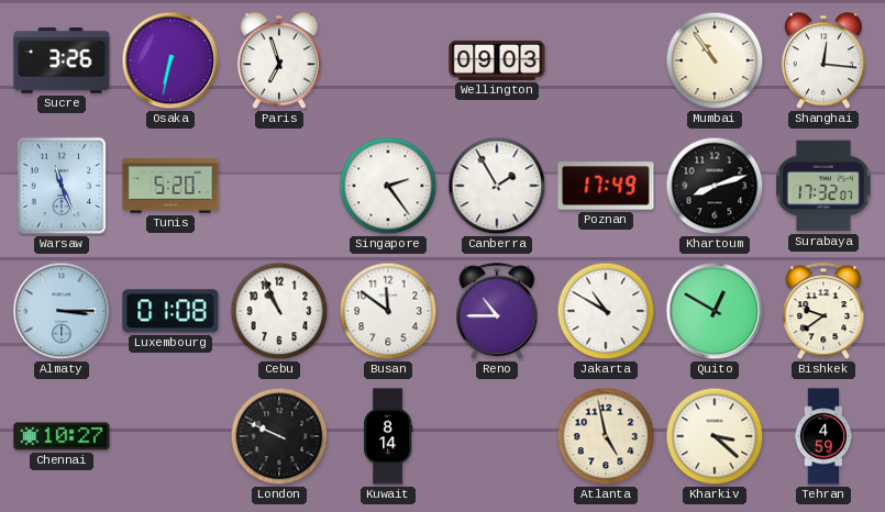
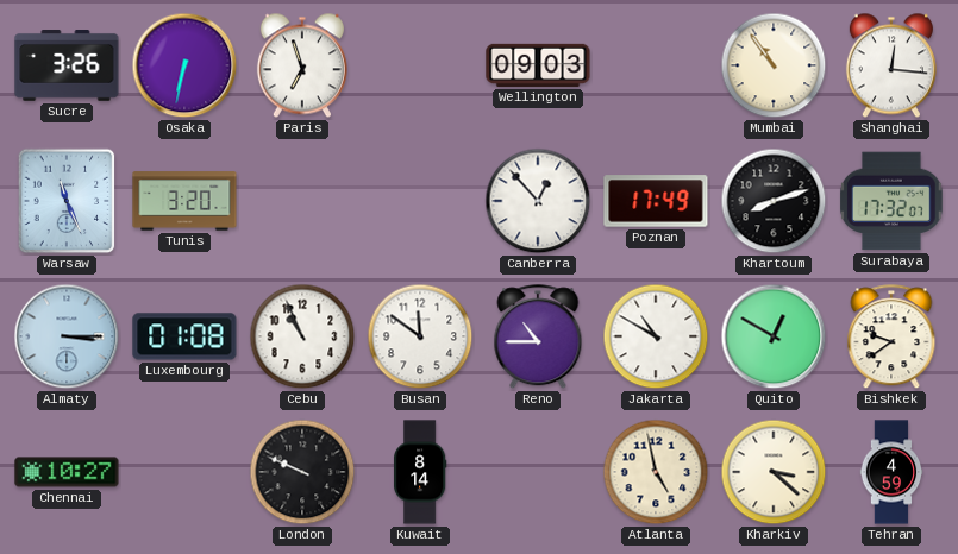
Tunis: 5:20 -> 3:20 (184, 201)
Singapore: 2:24 -> none (388, 186)
Canberra: 1:55 -> 12:53 (538, 201)
